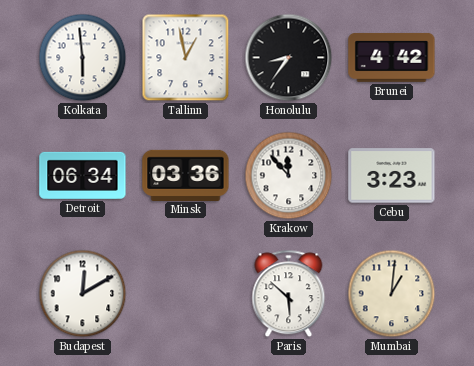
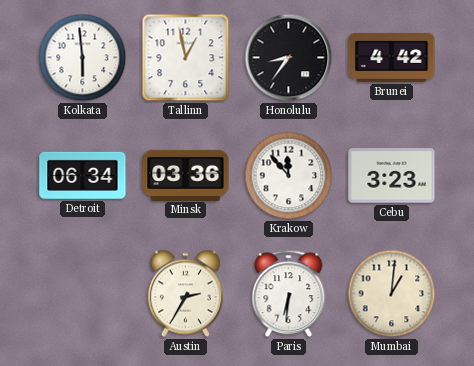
Budapest: 12:10 -> none (83, 294)
Austin: none -> 2:35 (185, 294)
Paris: 5:52 -> 6:31 (289, 294)
